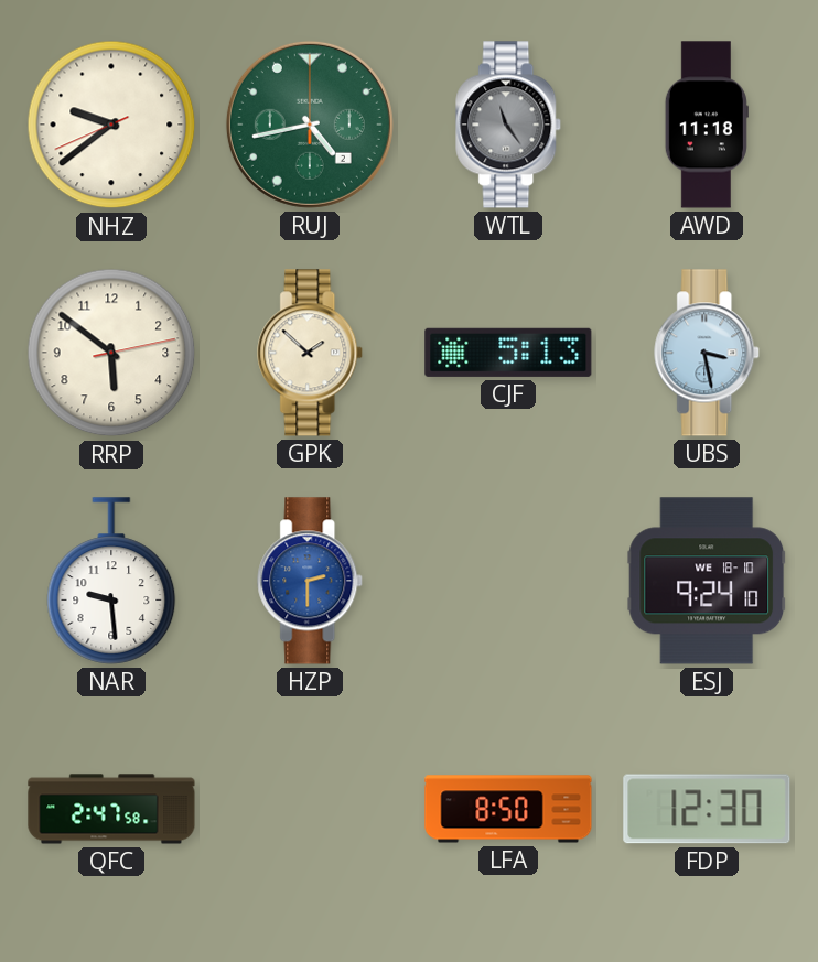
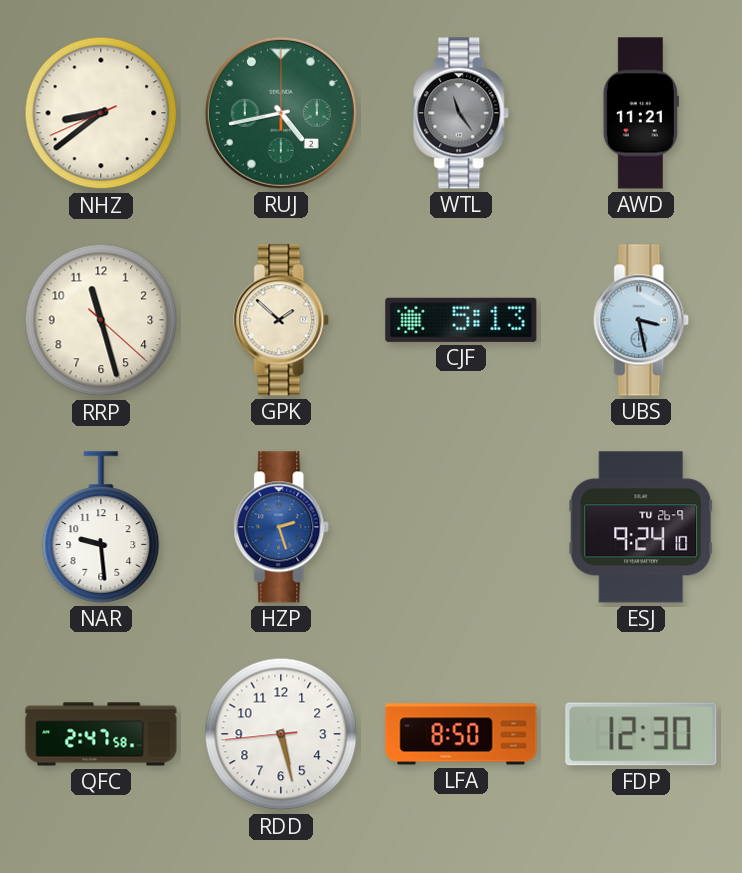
NHZ: 9:38 -> 8:38 (101, 113)
AWD: 11:18 -> 11:21 (641, 113)
RRP: 5:51 -> 11:27 (101, 320)
HZP: 2:30 -> 2:27 (282, 527)
ESJ date: WE 18-10 -> TU 26-9 (641, 527)
RDD: none -> 5:27 (281, 734)
